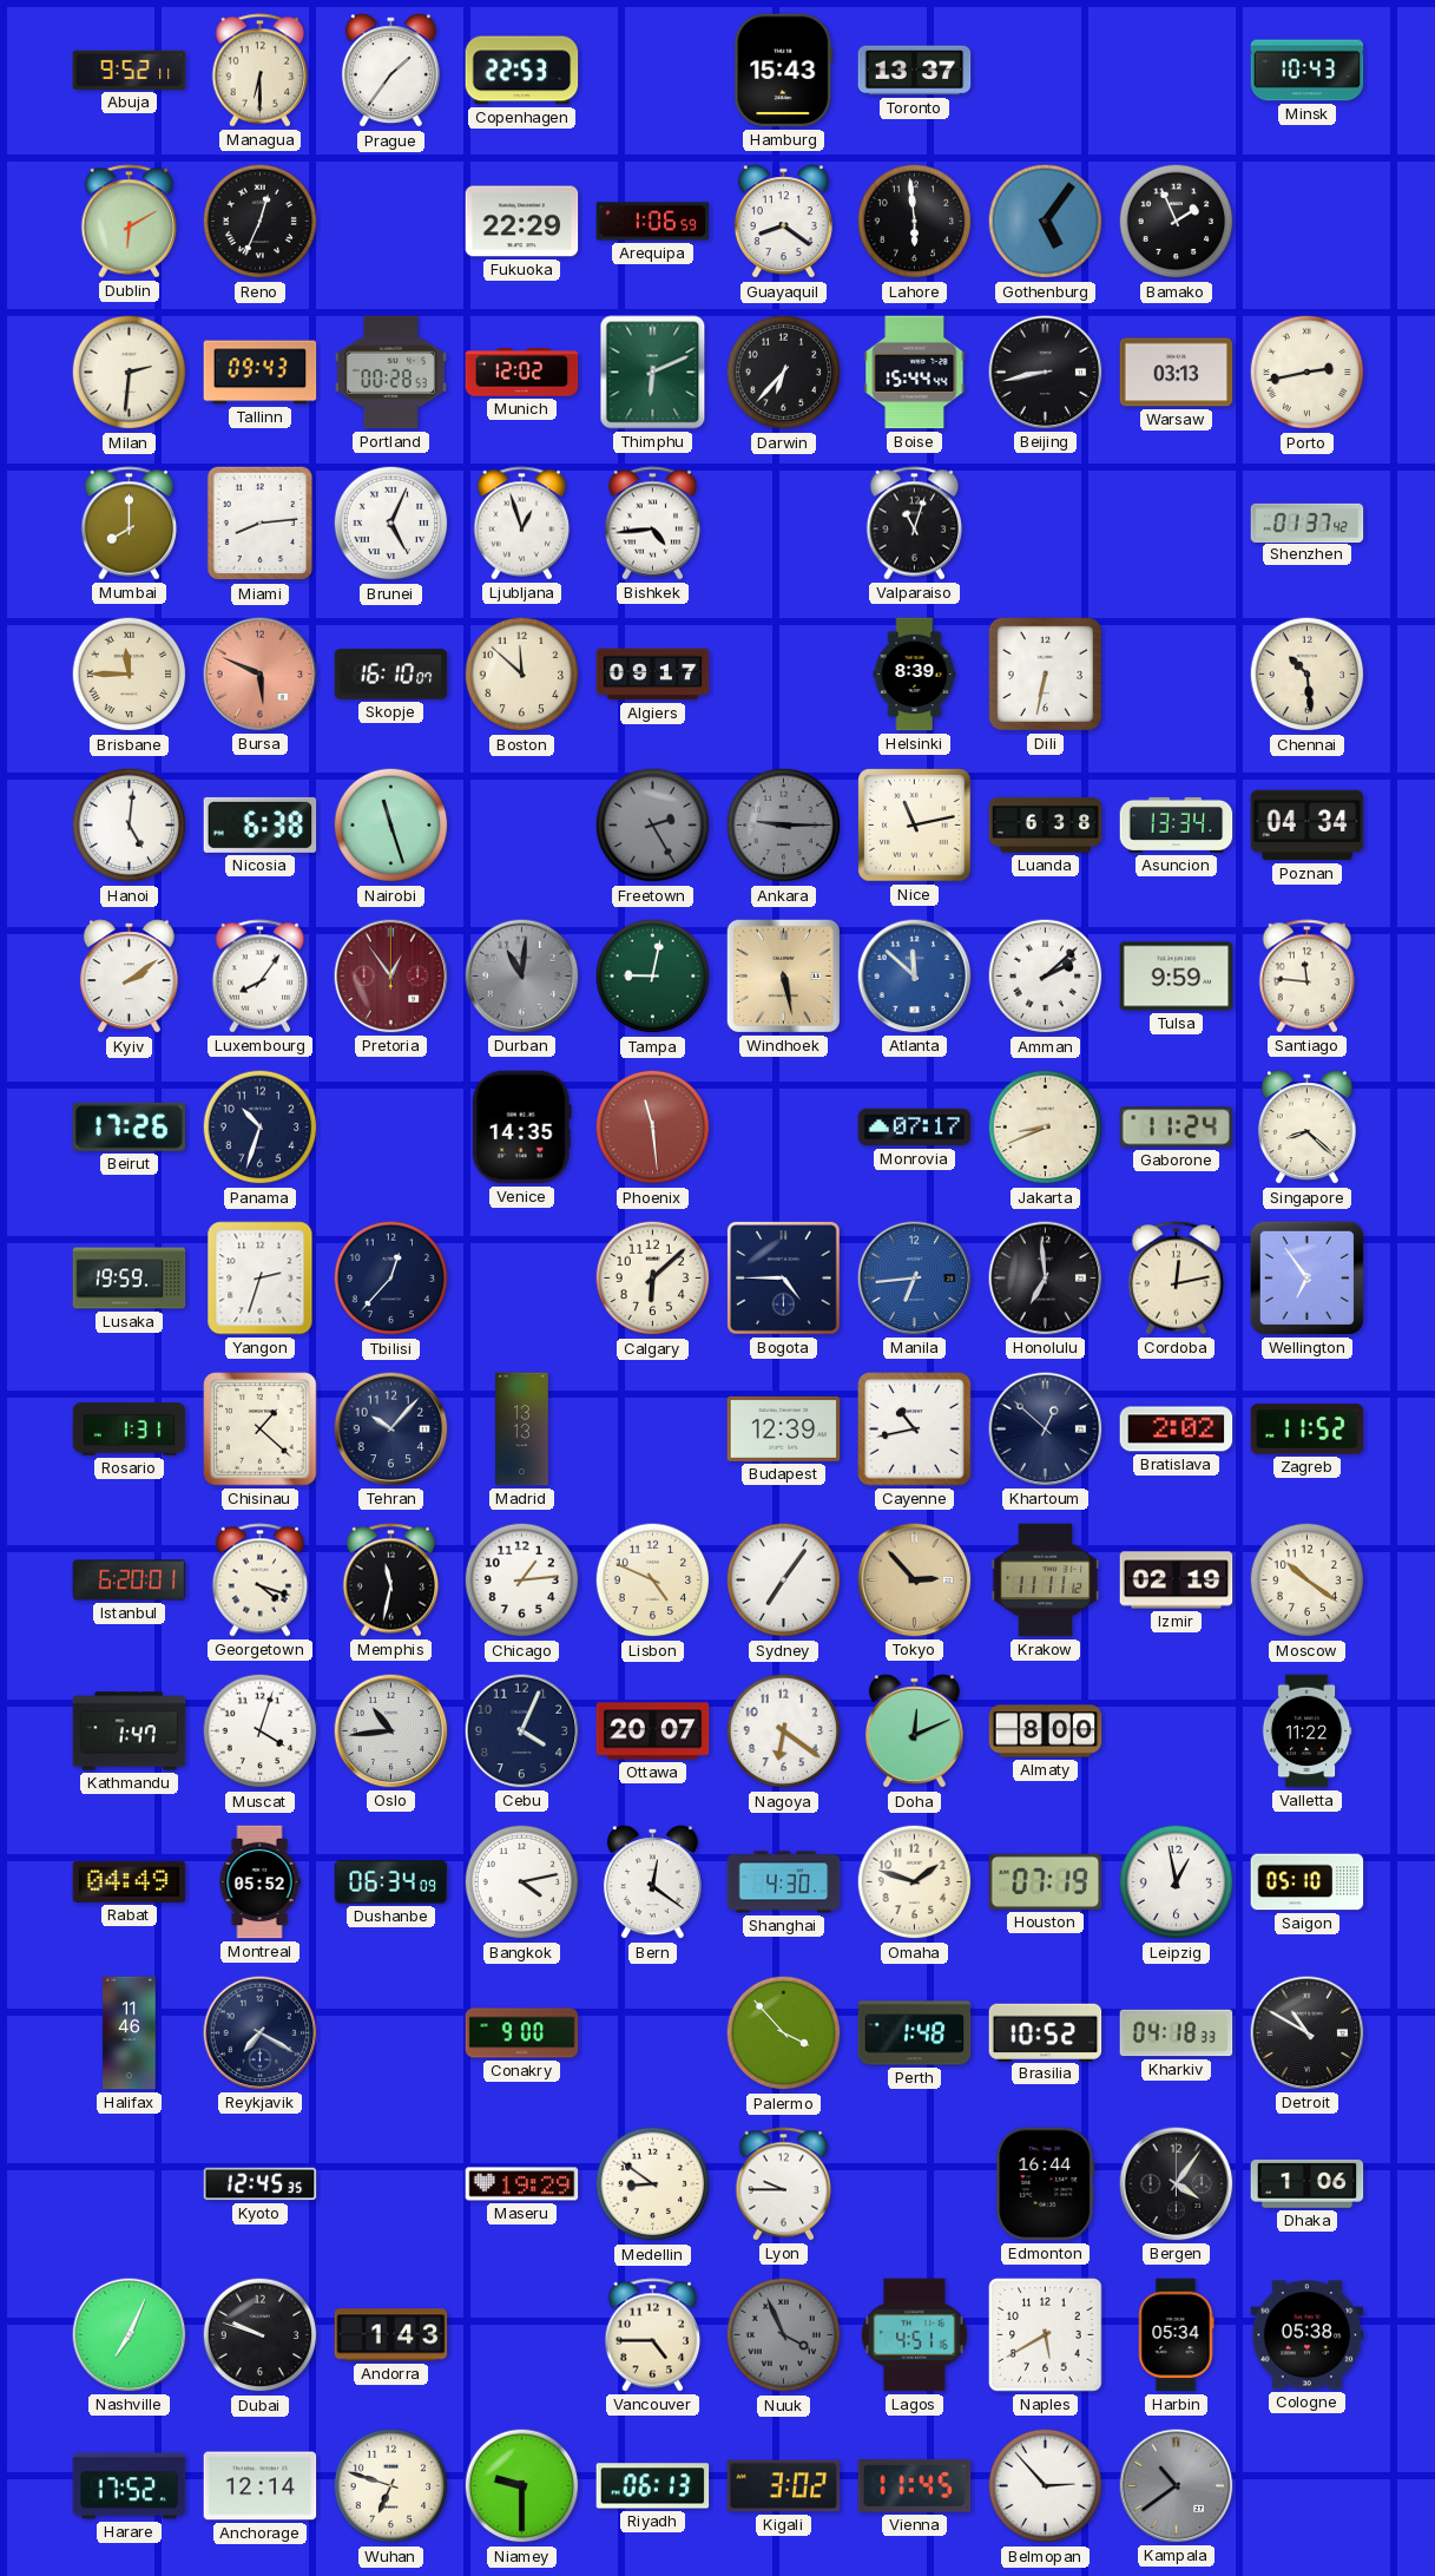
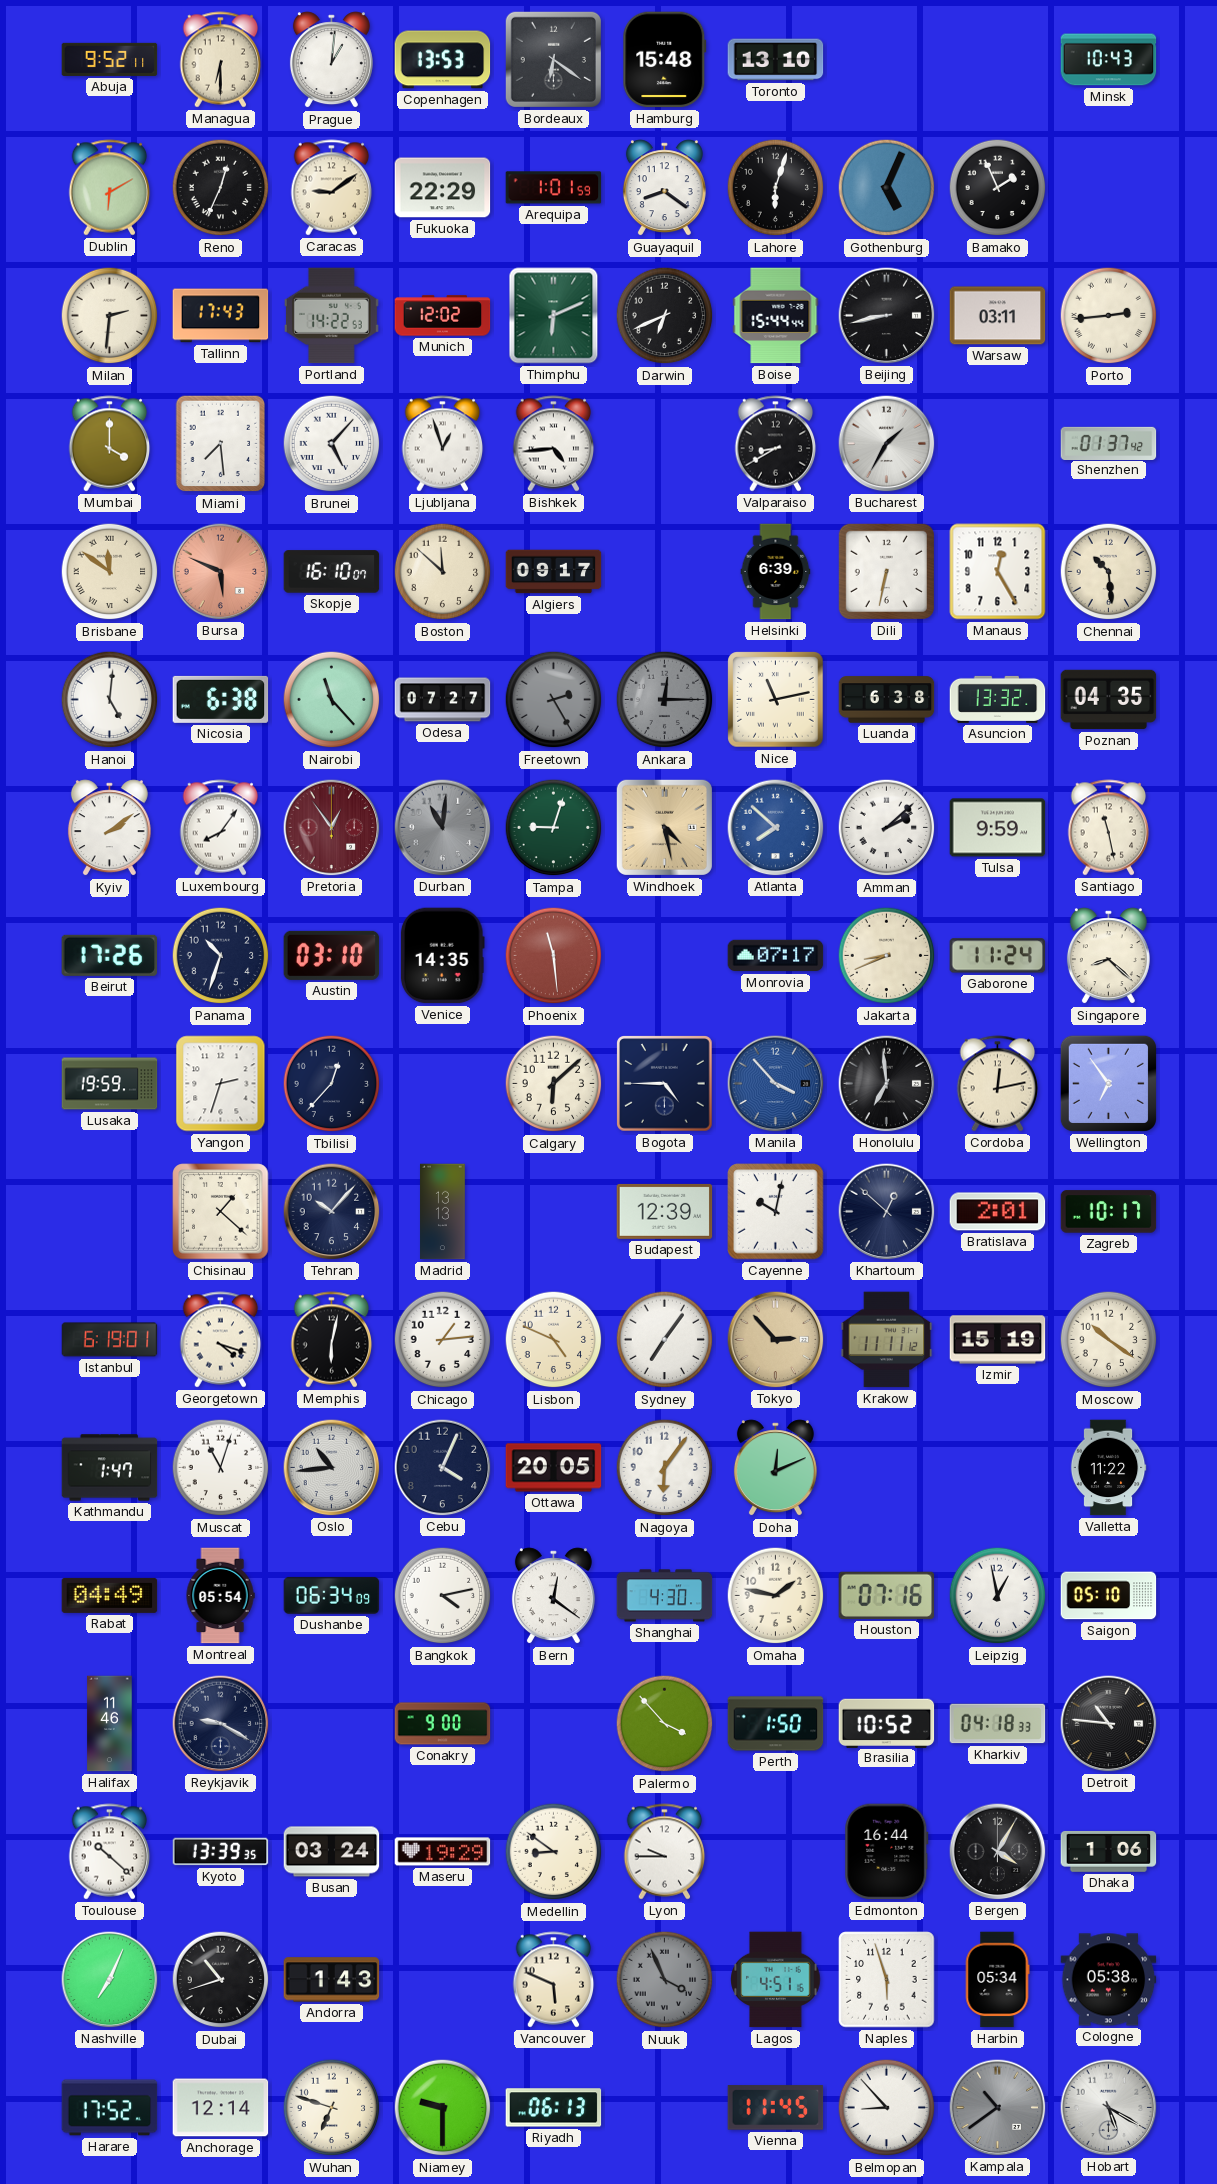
Prague: 1:36 -> 1:01 (331, 60)
Copenhagen: 22:53 -> 13:53 (443, 60)
Bordeaux: none -> 6:21 (553, 59)
Hamburg: 15:43 -> 15:48 (665, 60)
Toronto: 13:37 -> 13:10 (776, 60)
Caracas: none -> 9:09 (332, 188)
Arequipa: 1:06 -> 1:01 (554, 188)
Lahore: 5:59 -> 6:03 (776, 188)
Gothenburg: 5:06 -> 5:04 (887, 188)
Tallinn: 09:43 -> 17:43 (221, 316)
Portland: 00:28 -> 14:22 (331, 316)
Darwin: 6:37 -> 6:41 (665, 316)
Warsaw: 03:13 -> 03:11 (998, 316)
Porto: 2:43 -> 2:44 (1109, 316)
Mumbai: 8:00 -> 4:00 (110, 444)
Miami: 8:14 -> 7:29 (221, 444)
Brunei: 5:04 -> 5:07 (332, 444)
Valparaiso: 11:03 -> 8:40 (776, 444)
Bucharest: none -> 1:35 (887, 444)
Brisbane: 11:45 -> 11:51 (110, 572)
Helsinki: 8:39 -> 6:39 (776, 572)
Manaus: none -> 12:25 (998, 572)
Nairobi: 11:27 -> 11:23 (332, 700)
Odesa: none -> 07:27 (443, 700)
Ankara: 9:15 -> 12:15 (665, 700)
Asuncion: 13:34 -> 13:32 (998, 699)
Poznan: 04:34 -> 04:35 (1109, 700)
Tampa: 9:02 -> 9:03 (554, 828)
Windhoek: 5:28 -> 4:28 (664, 827)
Atlanta: 11:52 -> 7:52 (776, 828)
Santiago: 11:46 -> 11:28 (1109, 828)
Austin: none -> 03:10 (332, 955)
Manila: 6:44 -> 3:53 (776, 1084)
Rosario: 1:31 -> none (130, 1430)
Cayenne: 10:43 -> 10:02 (776, 1212)
Bratislava: 2:02 -> 2:01 (998, 1212)
Zagreb: 11:52 -> 10:17 (1109, 1212)
Istanbul: 6:20 -> 6:19 (110, 1340)
Memphis: 11:32 -> 6:02 (332, 1340)
Izmir: 02:19 -> 15:19 (998, 1340)
Muscat: 4:03 -> 11:03 (221, 1468)
Ottawa: 20:07 -> 20:05 (554, 1468)
Nagoya: 6:21 -> 6:06 (665, 1468)
Almaty: 8:00 -> none (1046, 1731)
Montreal: 05:52 -> 05:54 (220, 1596)
Omaha: 1:48 -> 1:47 (776, 1596)
Houston: 07:19 -> 07:16 (887, 1595)
Reykjavik: 7:20 -> 9:20 (221, 1724)
Perth: 1:48 -> 1:50 (776, 1724)
Detroit: 10:50 -> 10:46 (1109, 1724)
Toulouse: none -> 10:22 (110, 1852)
Kyoto: 12:45 -> 13:39 (221, 1852)
Busan: none -> 03:24 (332, 1852)
Bergen: 4:06 -> 4:05 (998, 1852)
Dubai: 9:48 -> 10:42 (221, 1980)
Vancouver: 4:45 -> 5:49 (554, 1980)
Naples: 5:40 -> 5:57 (887, 1980)
Kigali: 3:02 -> none (784, 2486)
Belmopan: 2:53 -> 8:53 (887, 2108)
Hobart: none -> 5:20 (1109, 2108)
